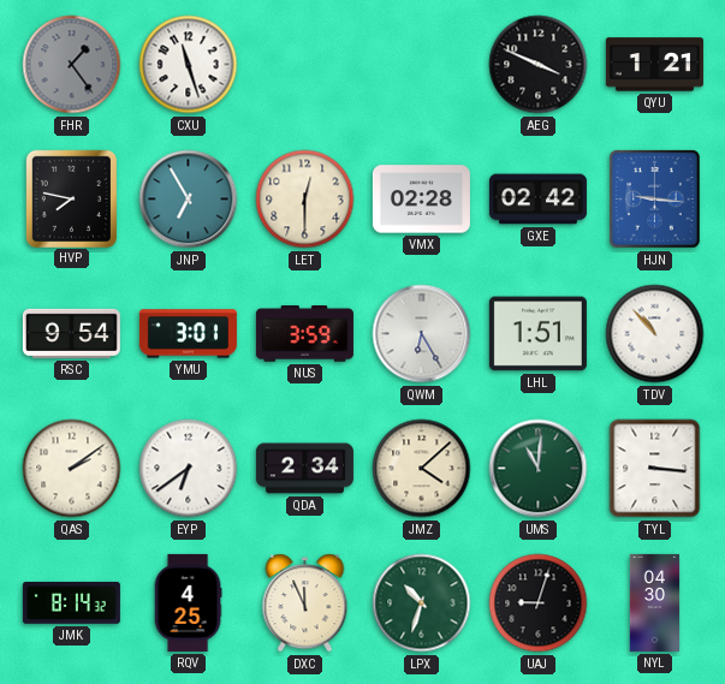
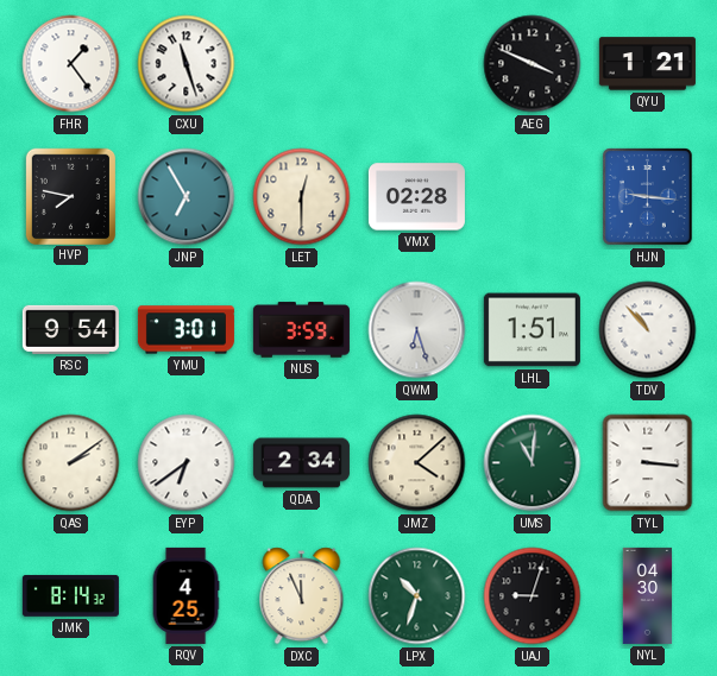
FHR dial: grey -> white (71, 64)
GXE: 02:42 -> none (537, 200)
QWM: 6:25 -> 6:27 (417, 330)
